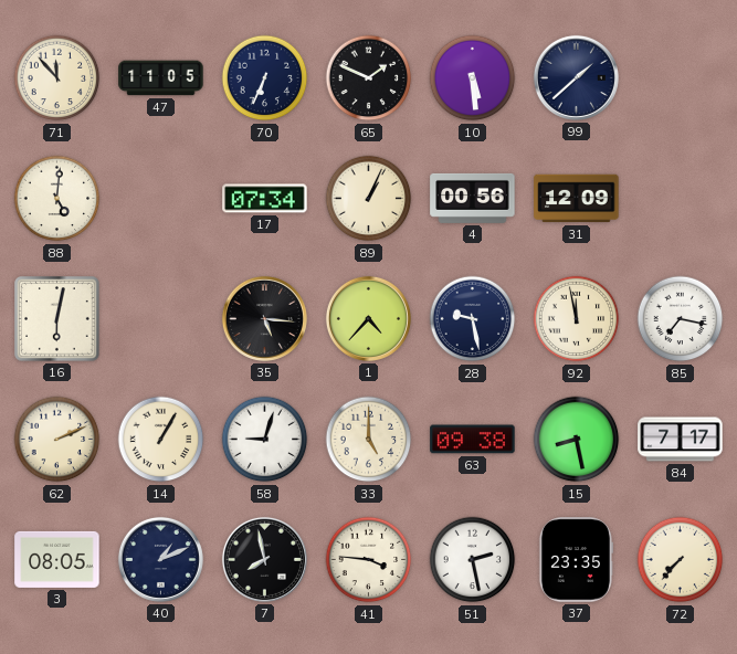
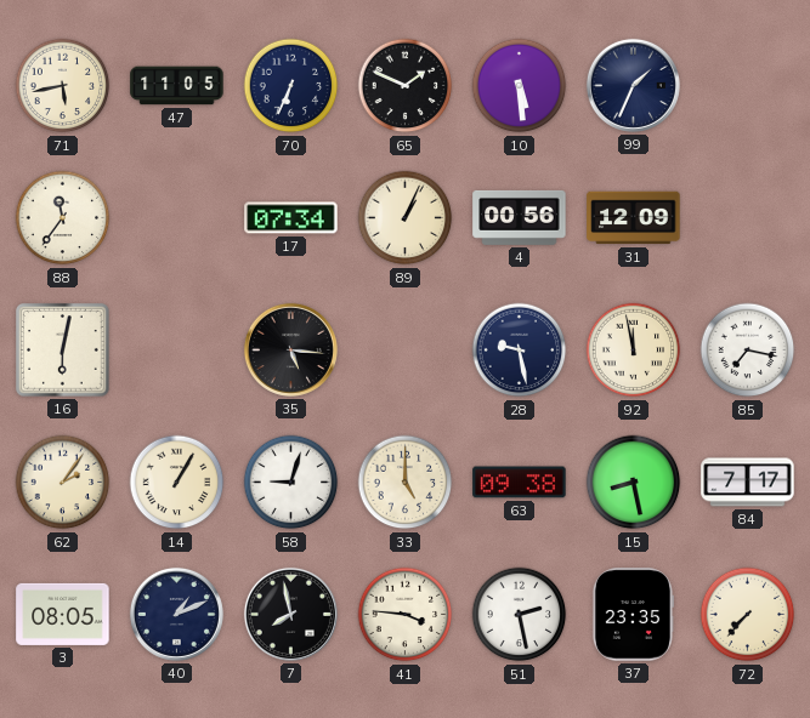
71: 11:53 -> 5:43 (63, 86)
99: 1:38 -> 1:34 (633, 85)
88: 5:01 -> 11:36 (63, 218)
1: 4:37 -> none (368, 318)
62: 2:11 -> 2:06 (63, 483)
